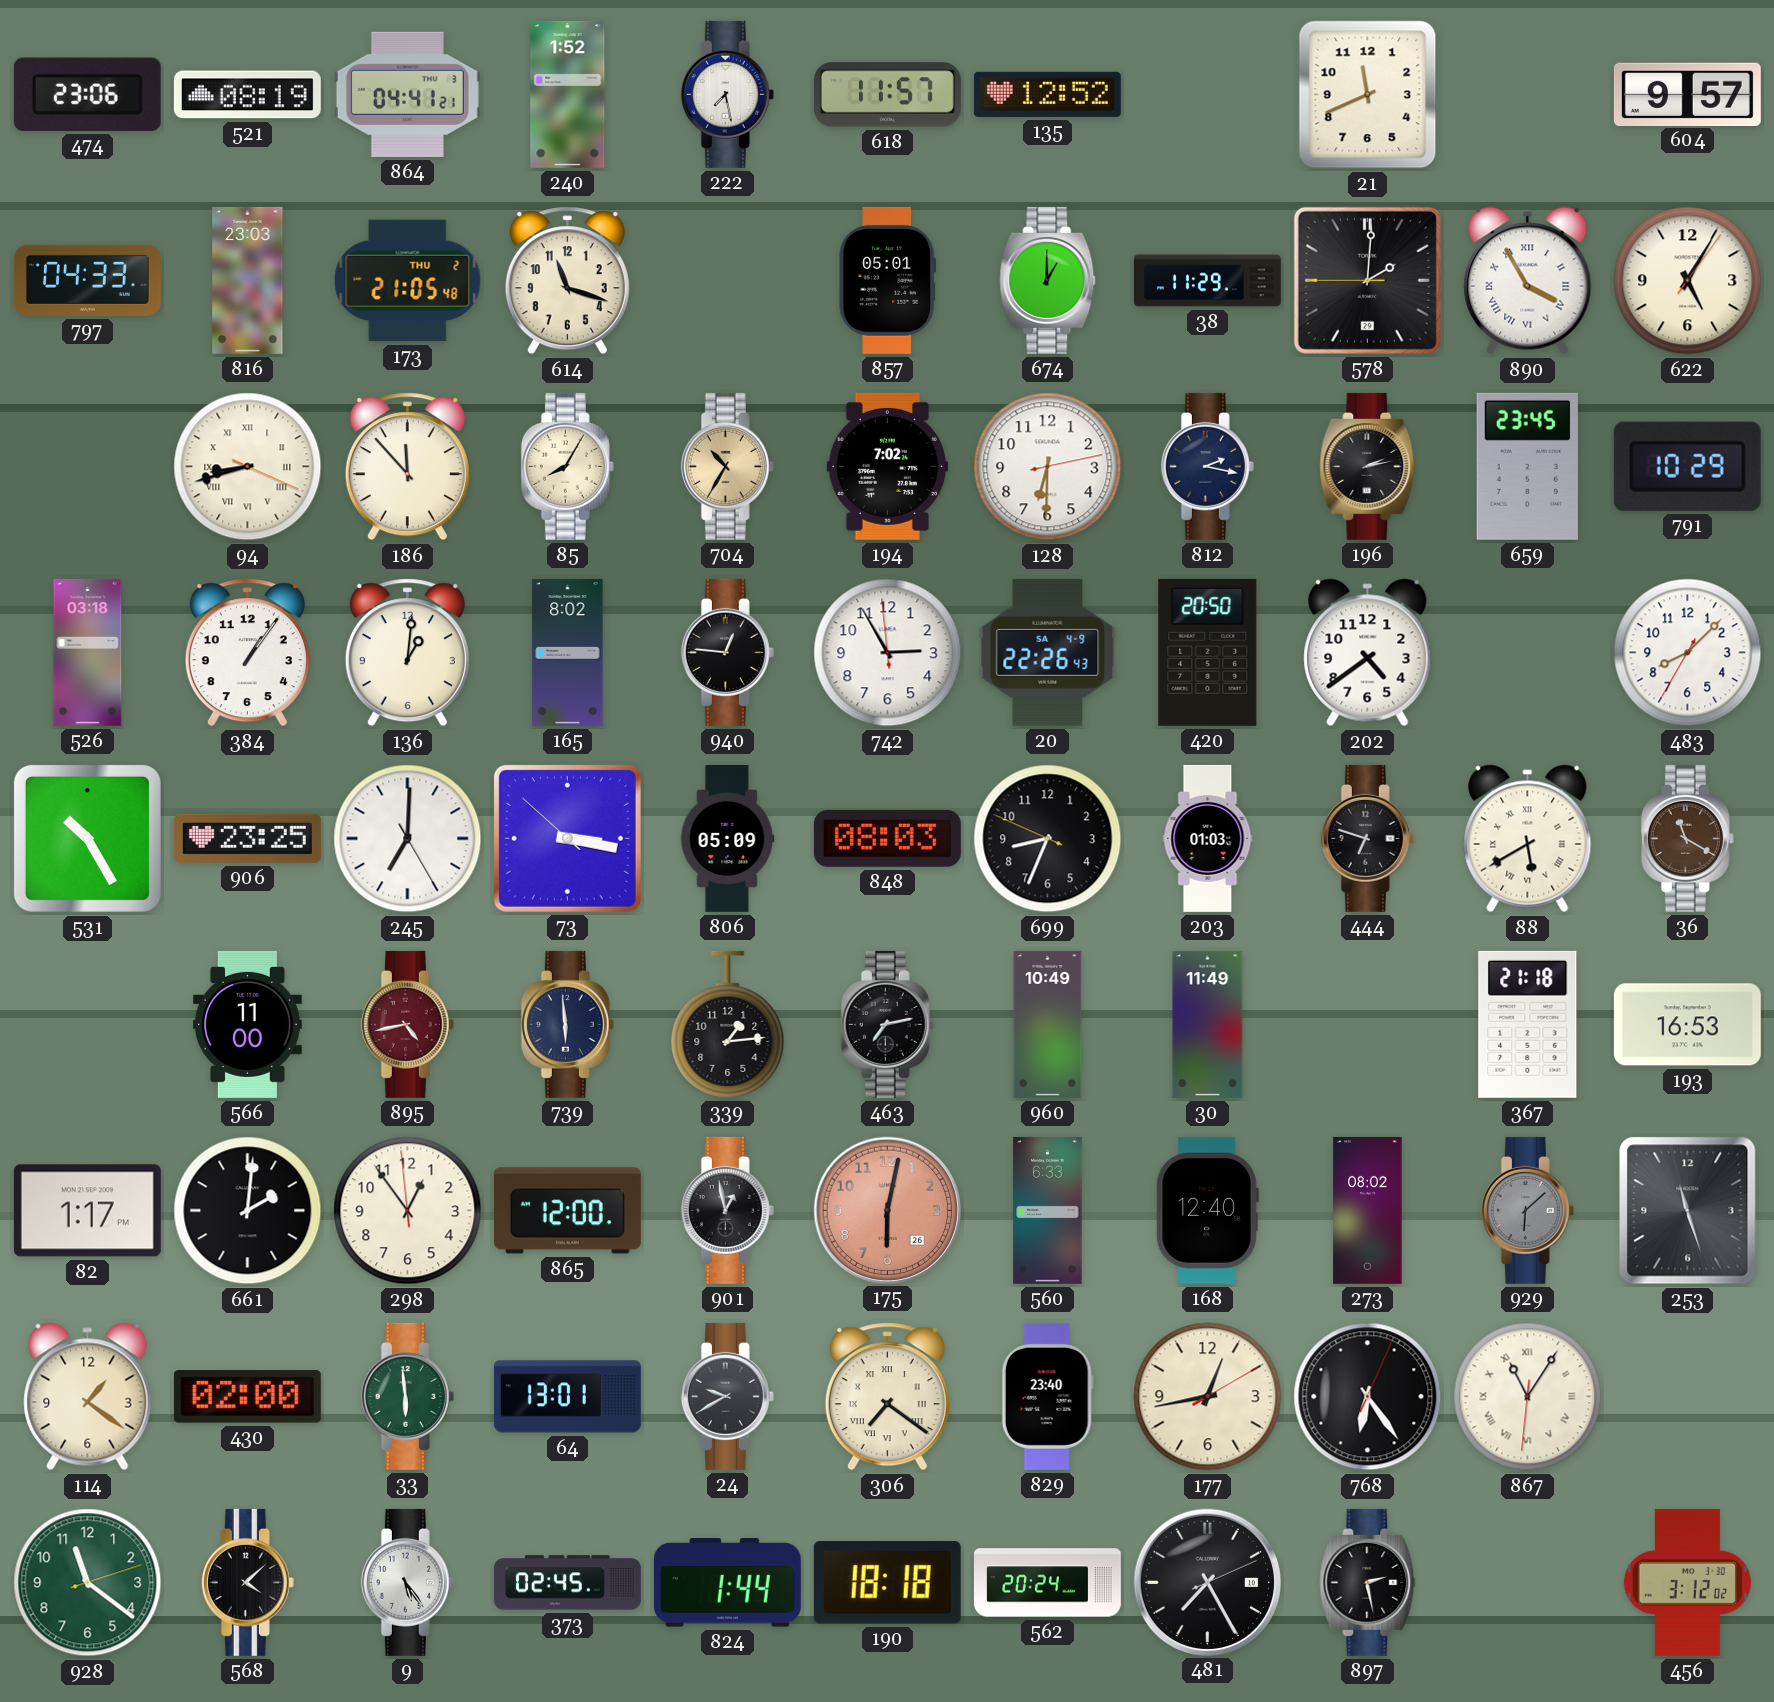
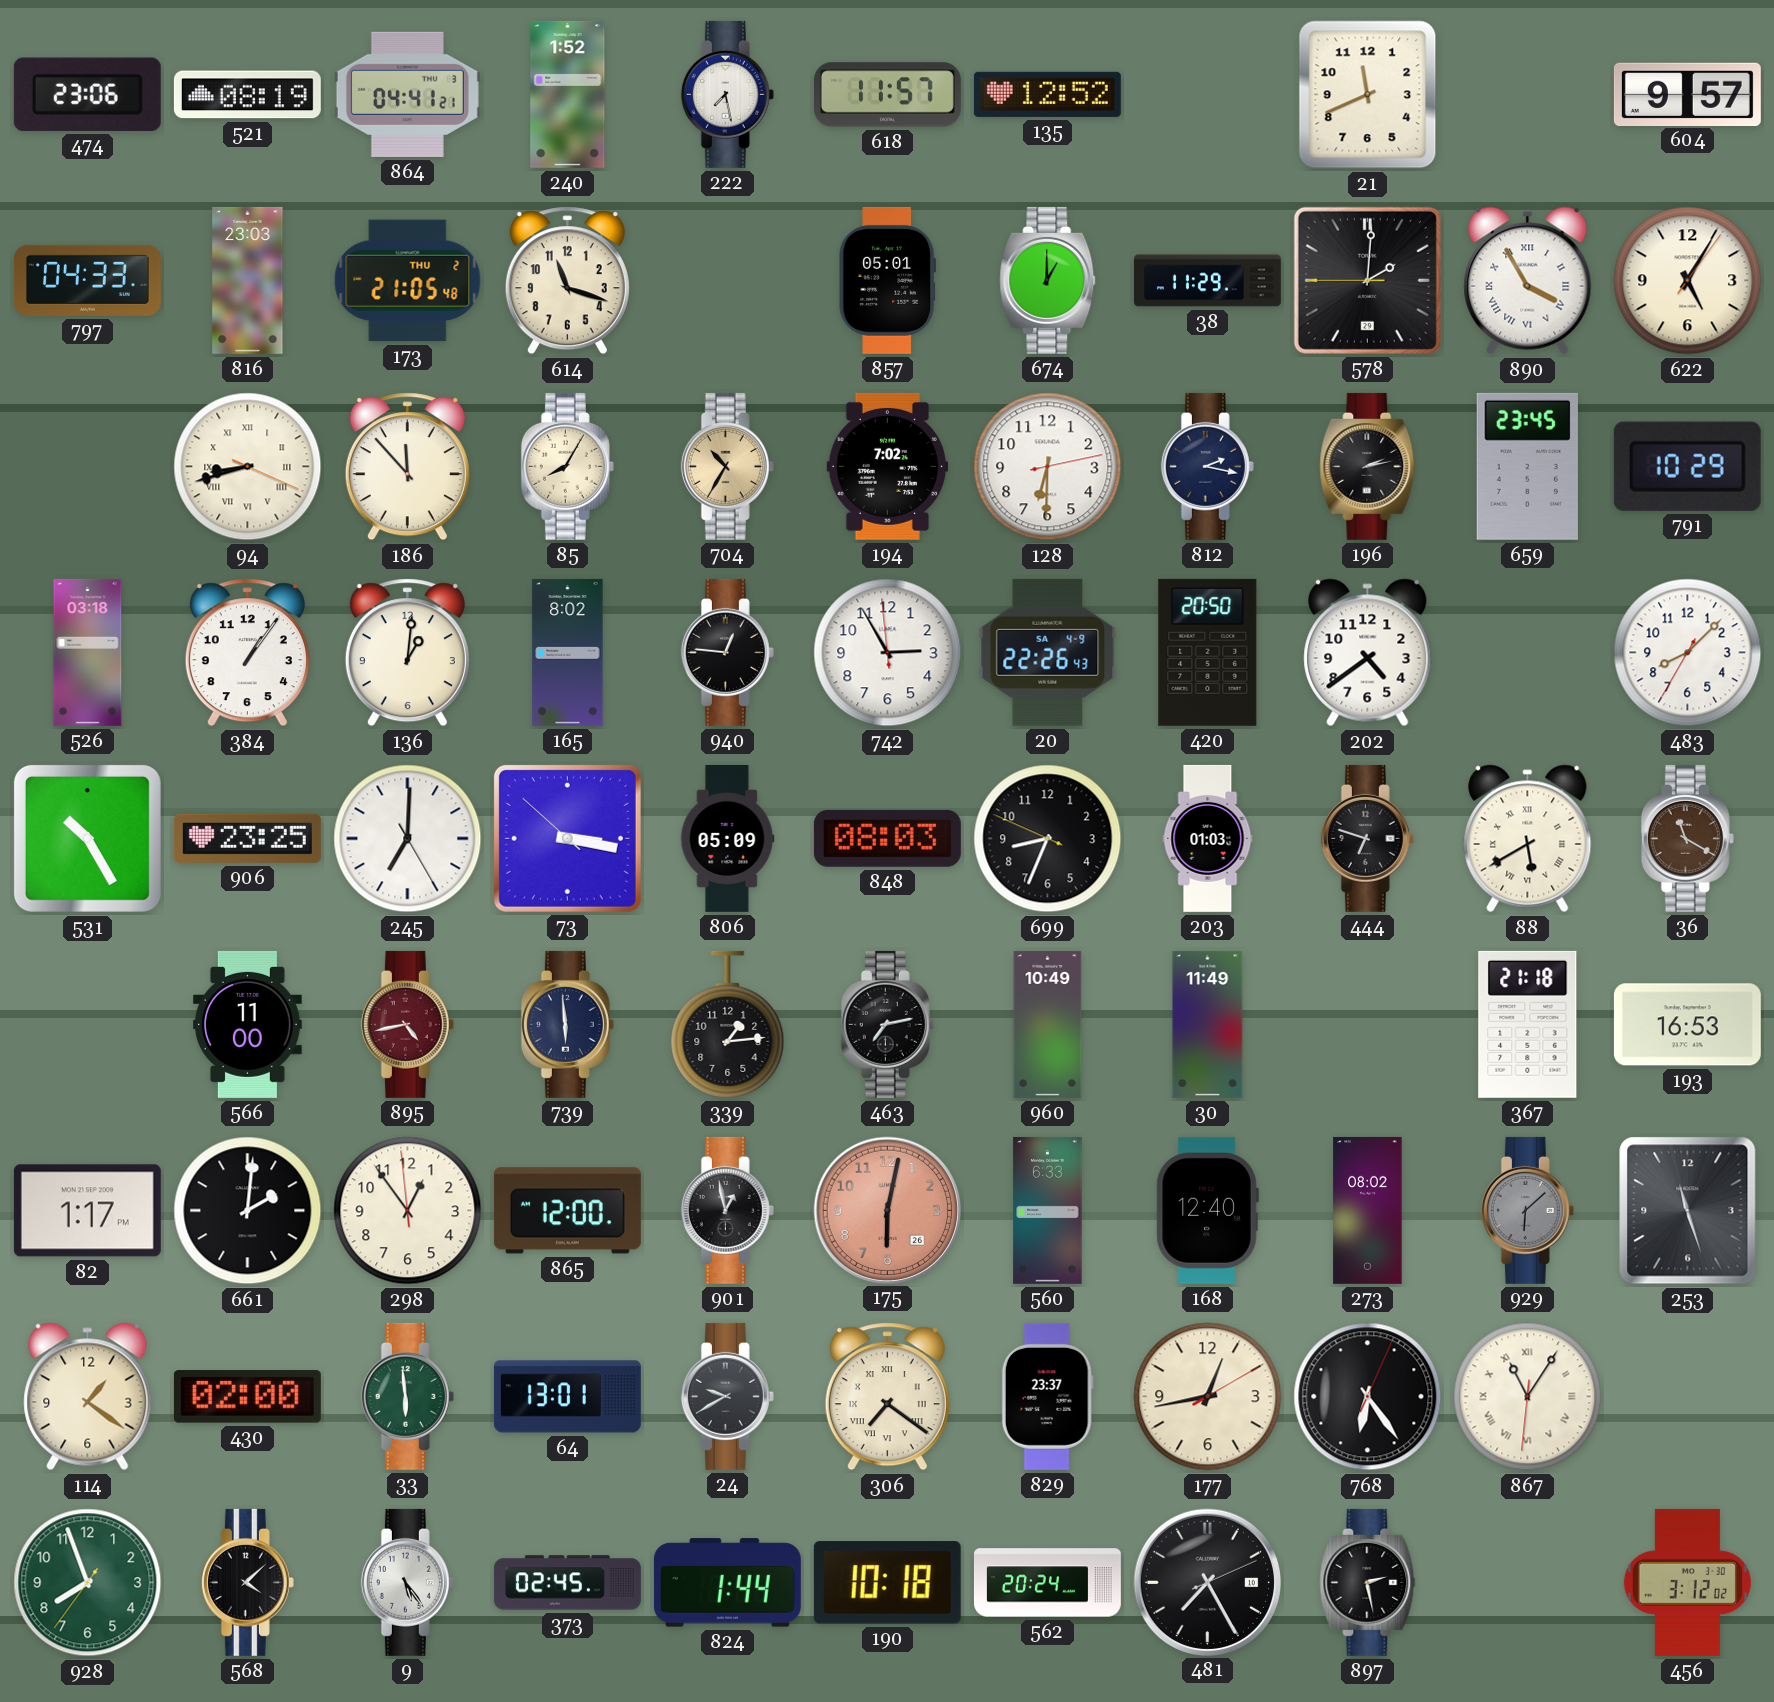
829: 23:40 -> 23:37 (1047, 1396)
928: 11:21 -> 7:56 (88, 1583)
190: 18:18 -> 10:18 (887, 1583)
